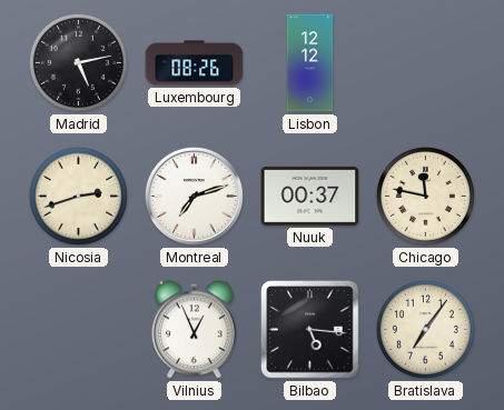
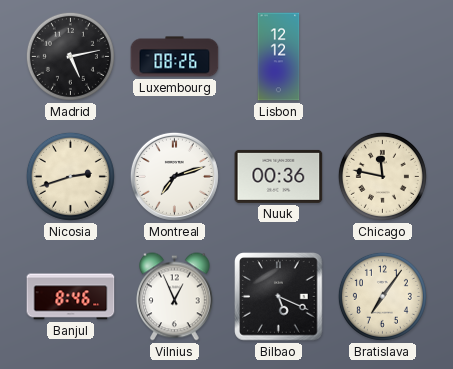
Nuuk: 00:37 -> 00:36 (279, 176)
Banjul: none -> 8:46 (71, 297)
Bilbao: 5:16 -> 5:19 (279, 297)
